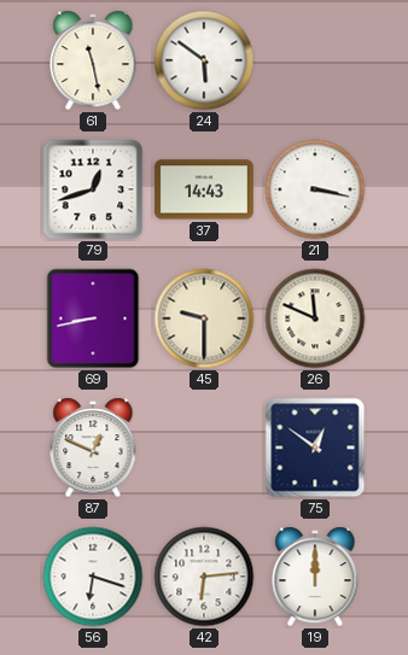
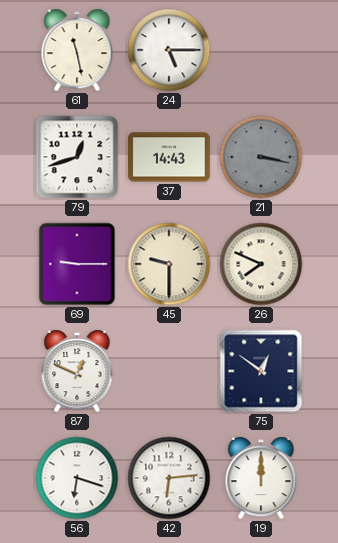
24: 5:51 -> 5:15 (169, 50)
21 dial: white -> grey (261, 157)
69: 8:43 -> 9:15 (77, 264)
26: 11:49 -> 7:49 (261, 264)
